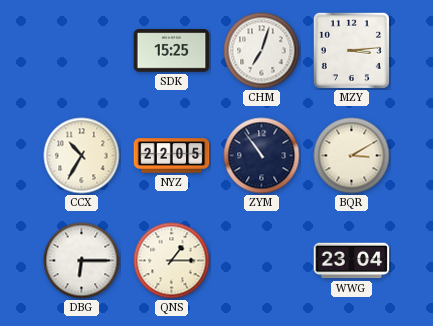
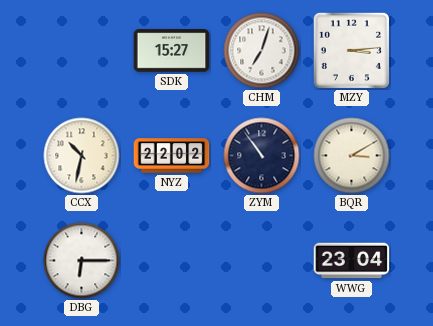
SDK: 15:25 -> 15:27 (172, 51)
CCX: 10:35 -> 10:32 (82, 156)
NYZ: 22:05 -> 22:02 (172, 156)
QNS: 1:15 -> none (172, 261)
